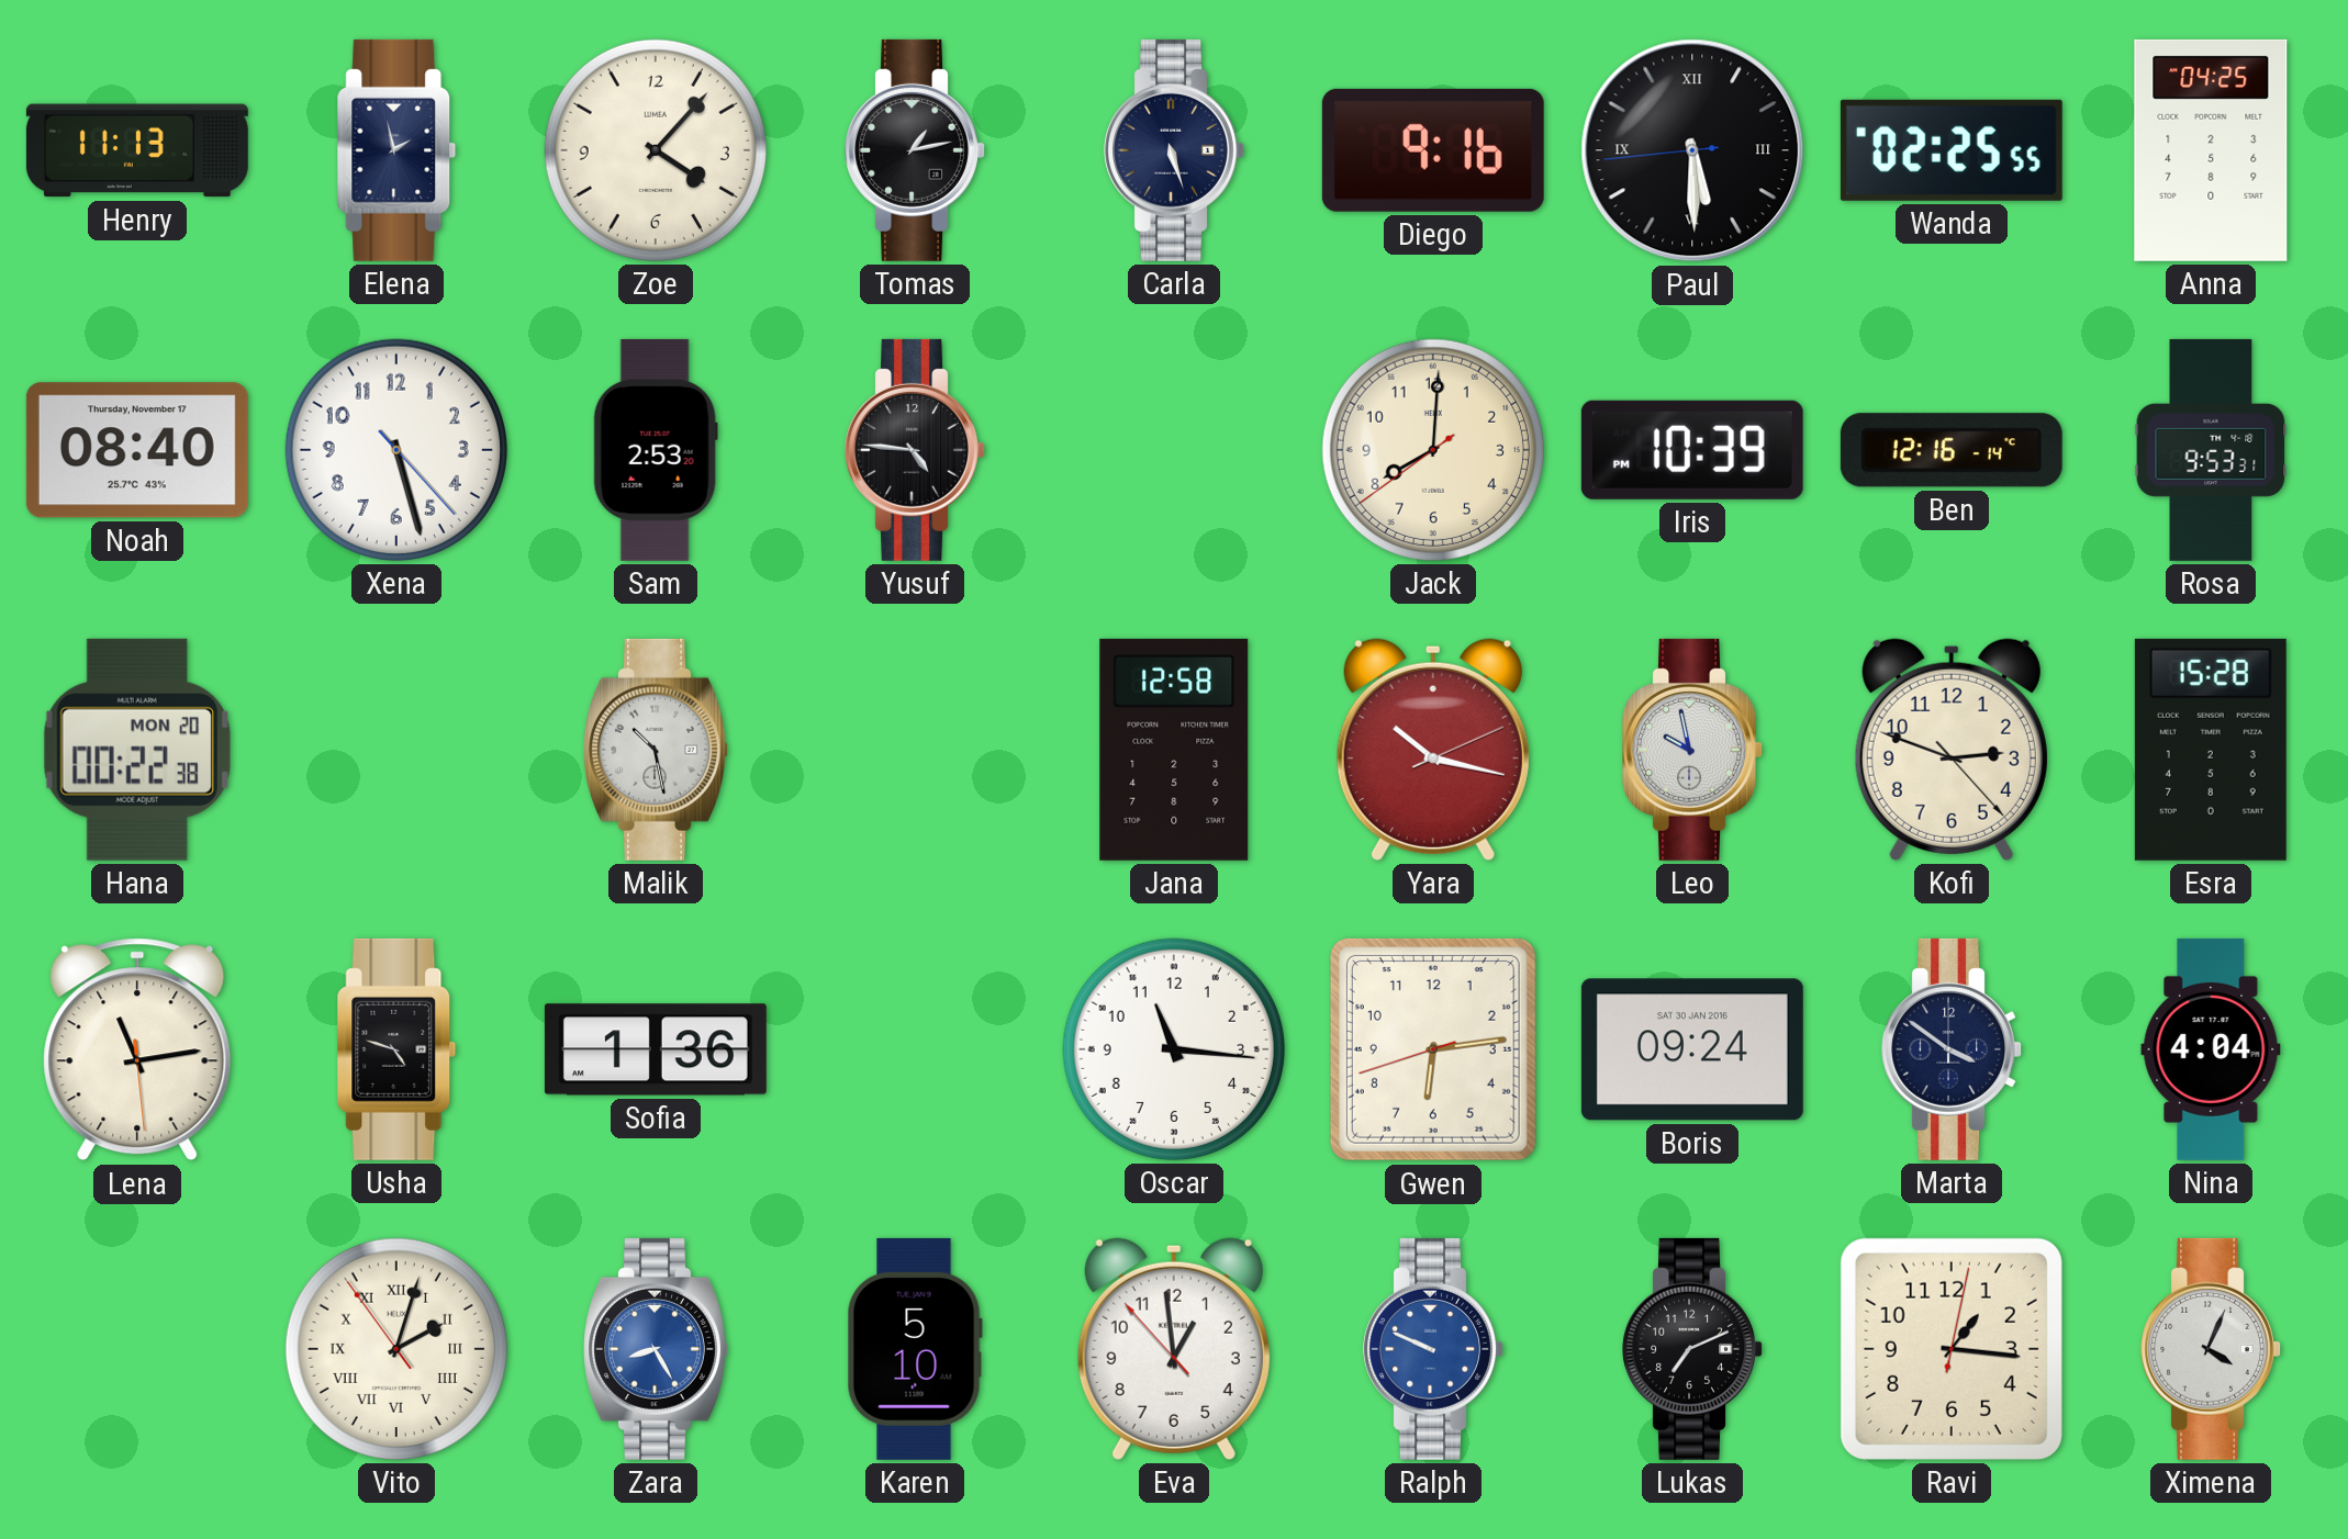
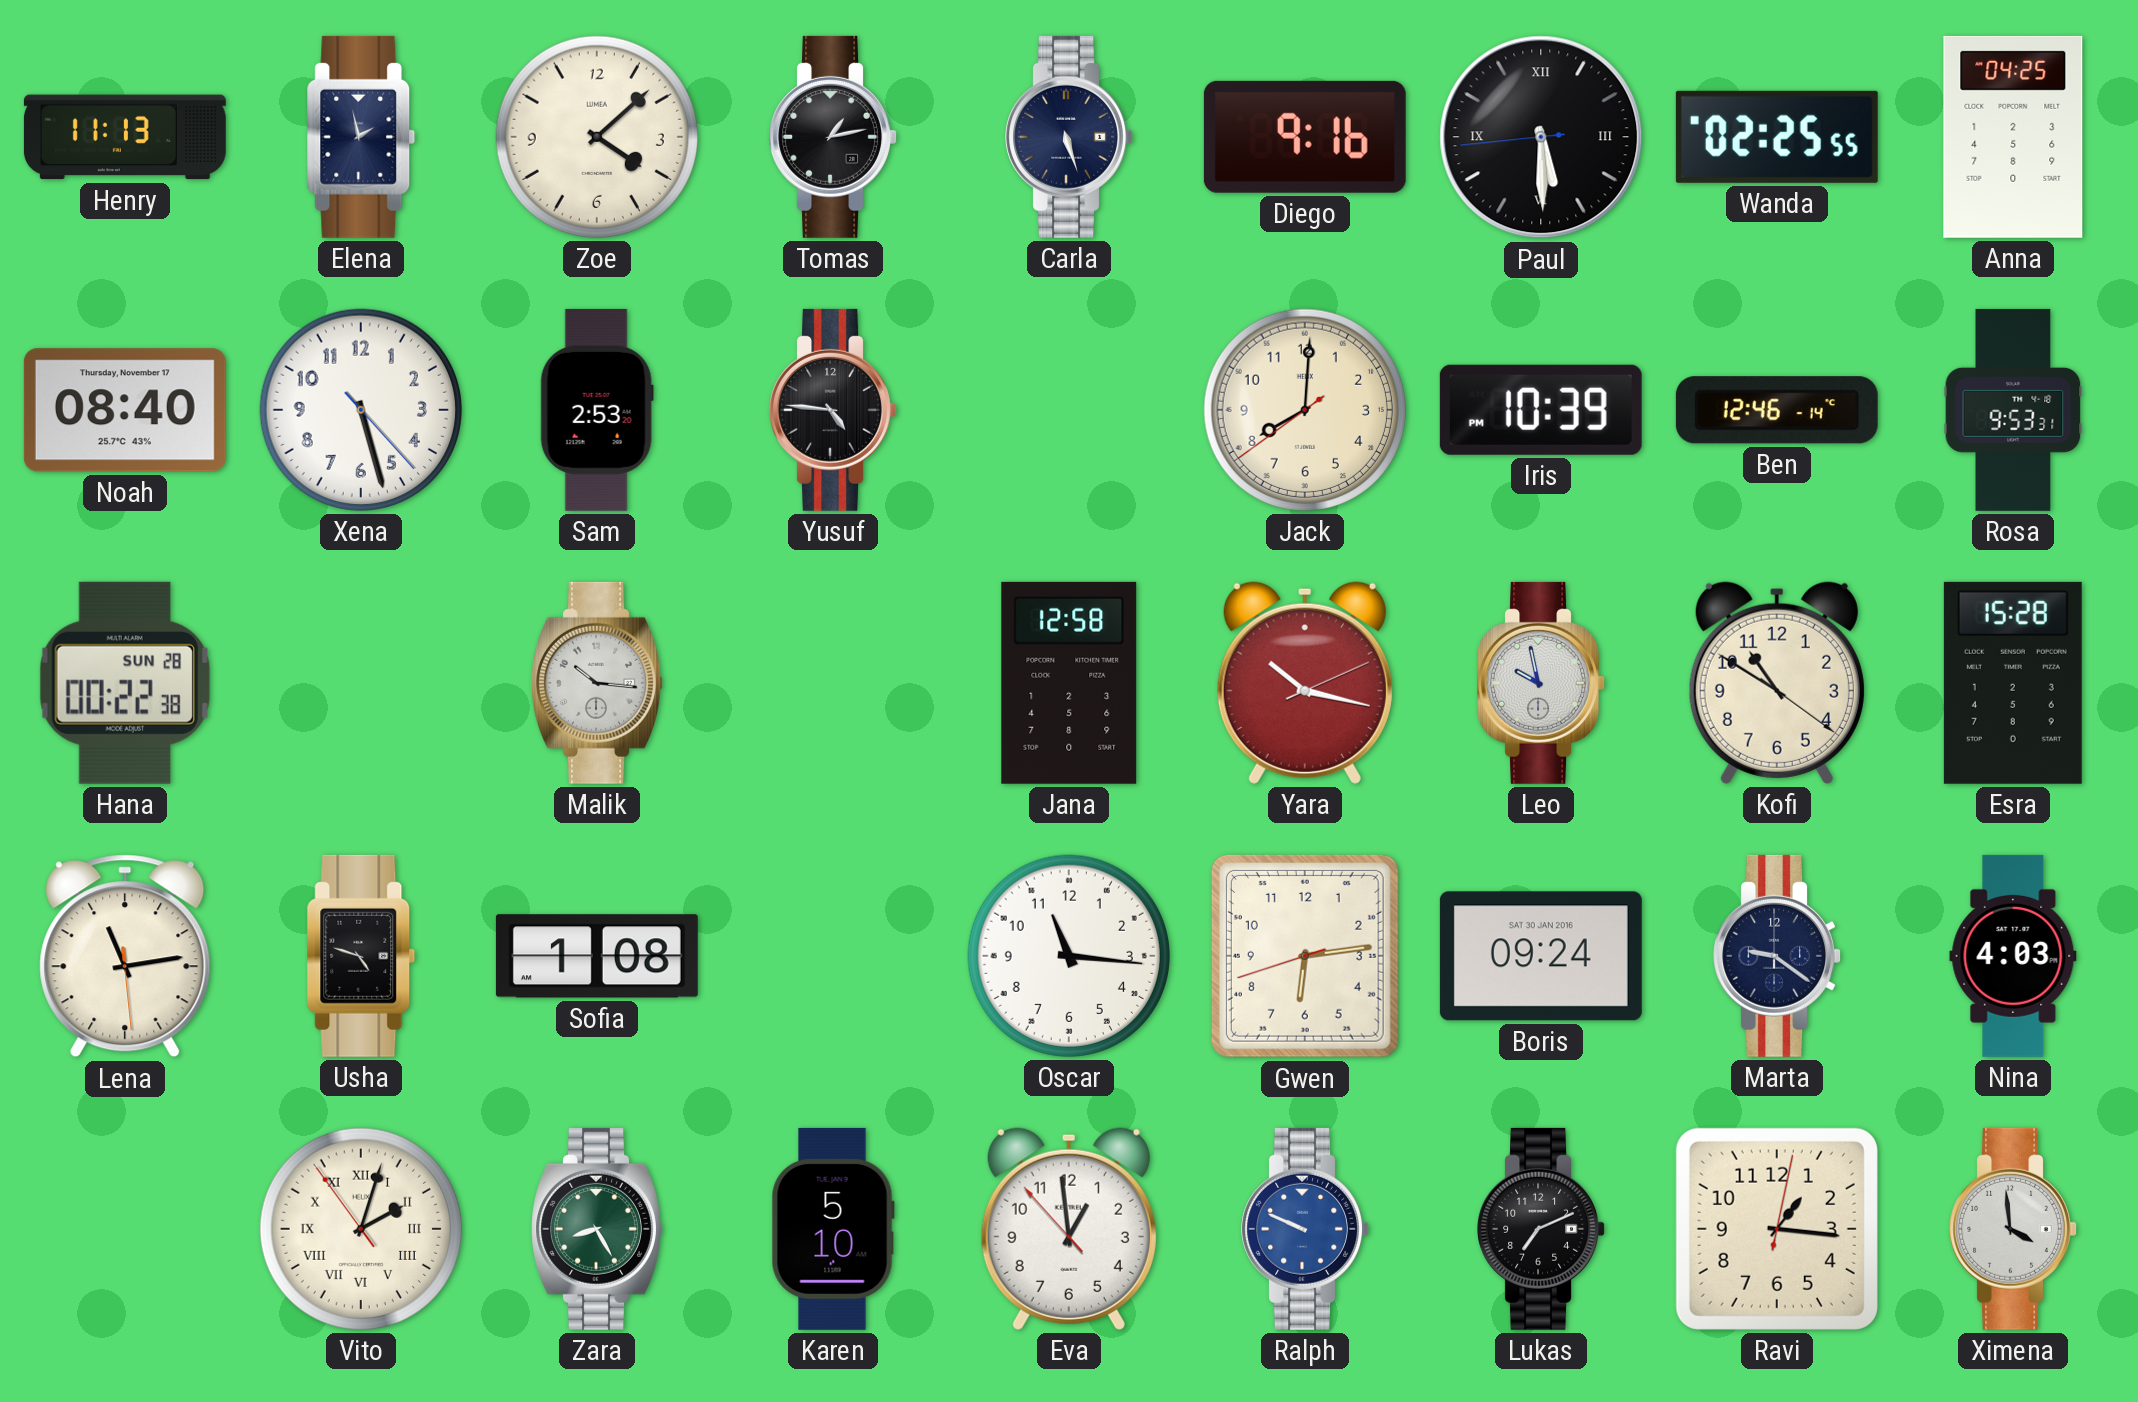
Zoe: 4:07 -> 4:08 (597, 137)
Ben: 12:16 -> 12:46 (1777, 410)
Hana date: MON 20 -> SUN 28 (125, 683)
Malik: 10:28 -> 10:16 (597, 683)
Kofi: 2:48 -> 10:50 (1777, 683)
Sofia: 1:36 -> 1:08 (597, 956)
Marta: 3:51 -> 9:21 (1777, 956)
Nina: 4:04 -> 4:03 (2013, 956)
Zara dial: blue -> green (597, 1229)
Ximena: 4:04 -> 3:59 (2013, 1229)
